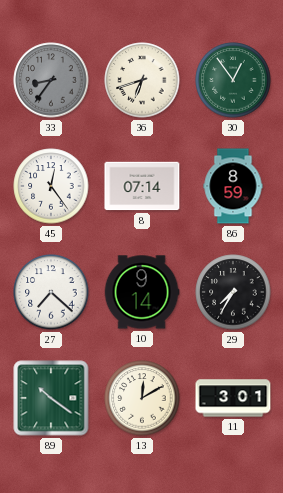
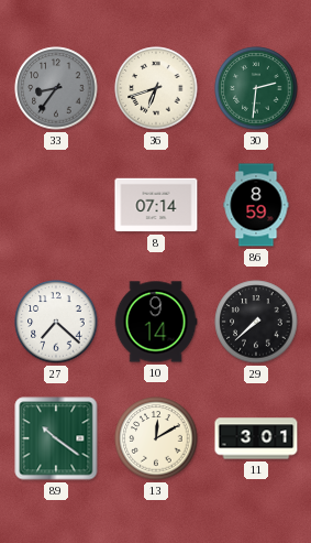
30: 12:54 -> 2:31 (256, 88)
45: 12:24 -> none (51, 186)
29: 7:35 -> 7:38 (256, 322)
